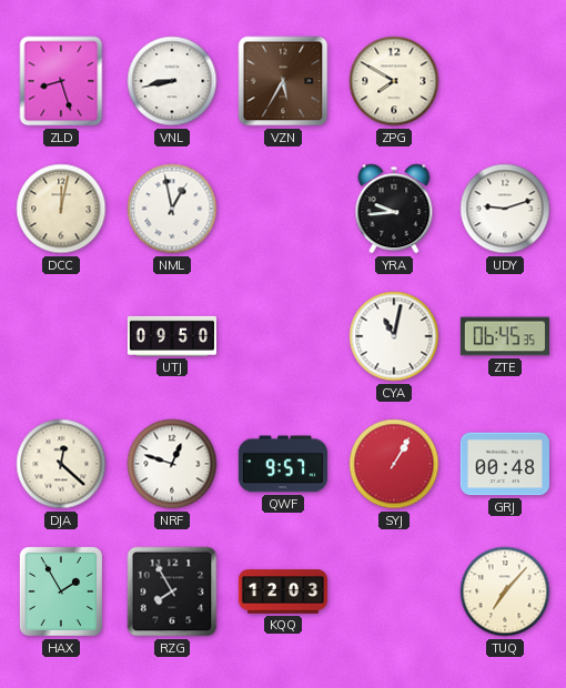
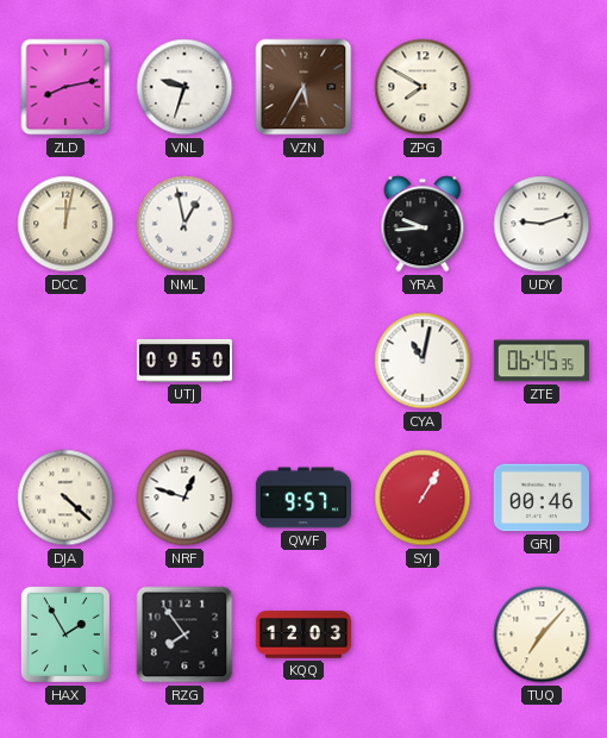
ZLD: 8:27 -> 8:13 (65, 87)
VNL: 8:43 -> 9:33 (184, 87)
DJA: 12:22 -> 4:22 (65, 498)
GRJ: 00:48 -> 00:46 (542, 498)
RZG: 7:55 -> 7:54 (184, 634)
